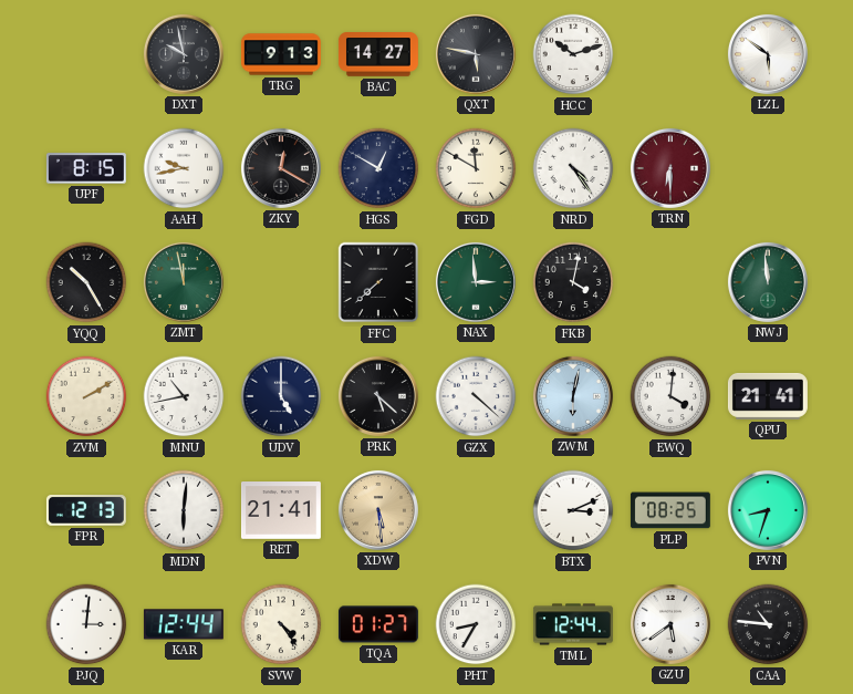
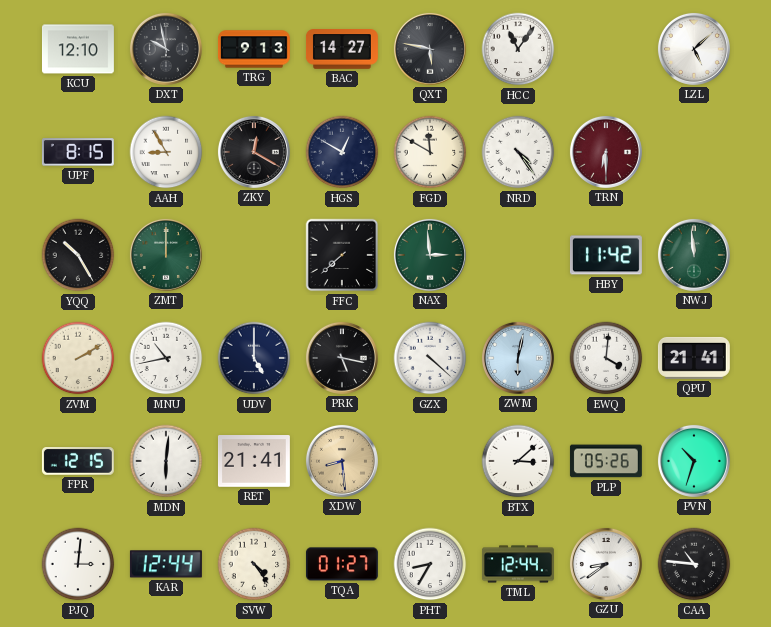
KCU: none -> 12:10 (78, 49)
HCC: 10:12 -> 11:06 (518, 49)
LZL: 5:51 -> 5:08 (694, 49)
AAH: 9:43 -> 8:55 (166, 152)
ZMT: 11:58 -> 12:00 (166, 255)
FKB: 4:02 -> none (573, 282)
HBY: none -> 11:42 (606, 255)
PRK: 5:22 -> 5:17 (342, 358)
FPR: 12:13 -> 12:15 (78, 462)
XDW: 5:29 -> 8:29 (342, 461)
BTX: 3:11 -> 3:08 (518, 461)
PLP: 08:25 -> 05:26 (606, 461)
PVN: 8:33 -> 10:33 (694, 461)
GZU: 5:39 -> 8:39 (606, 564)
